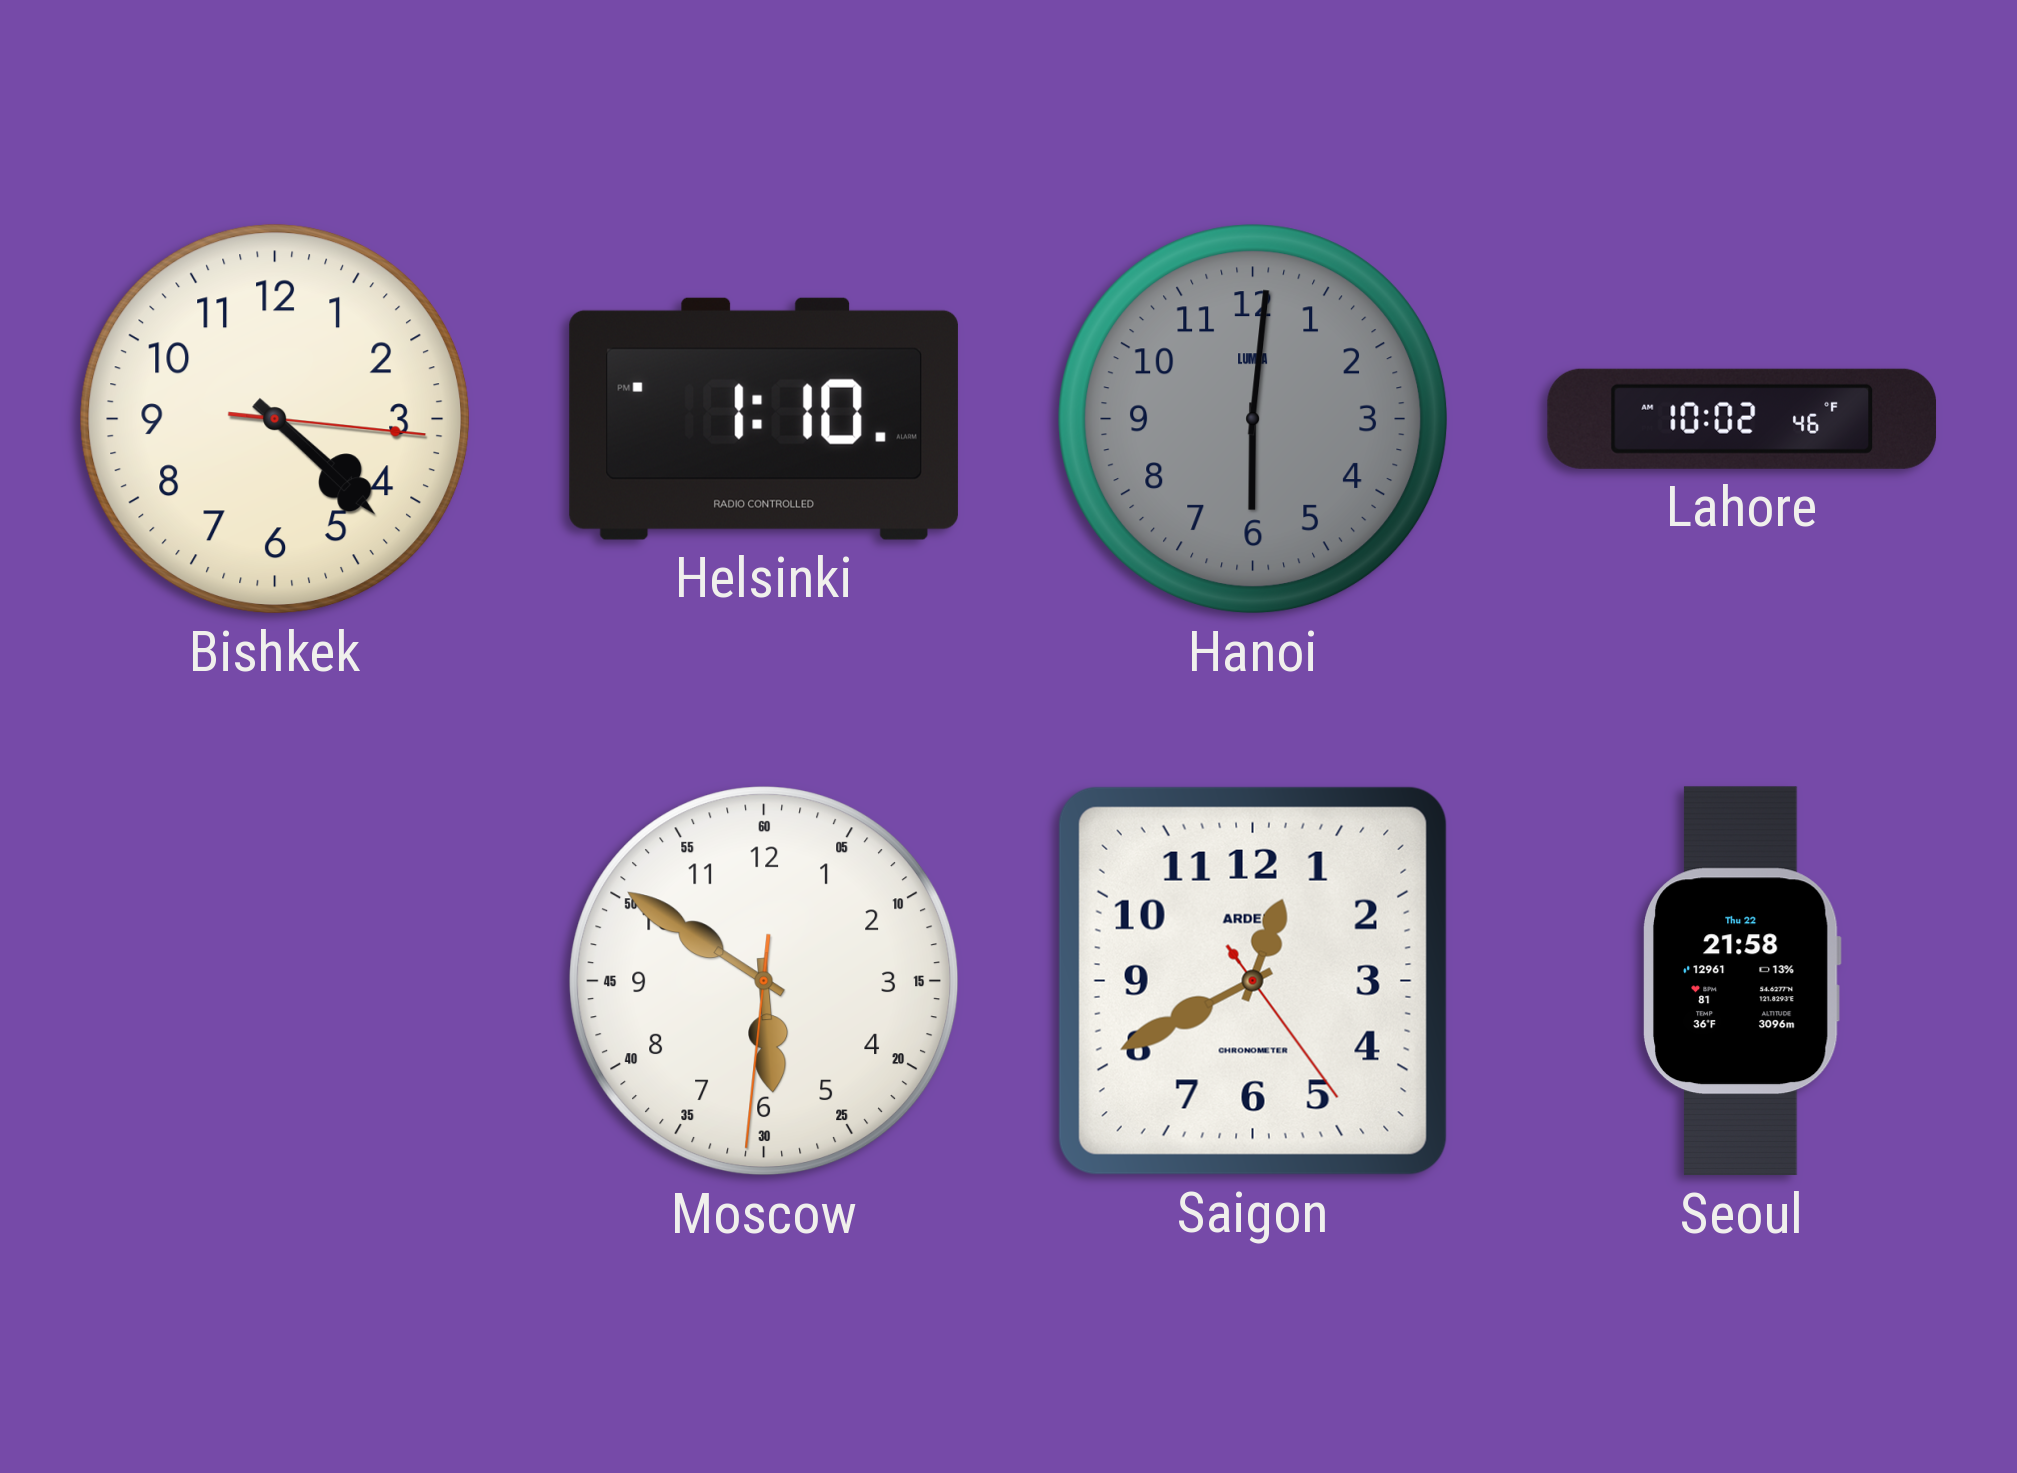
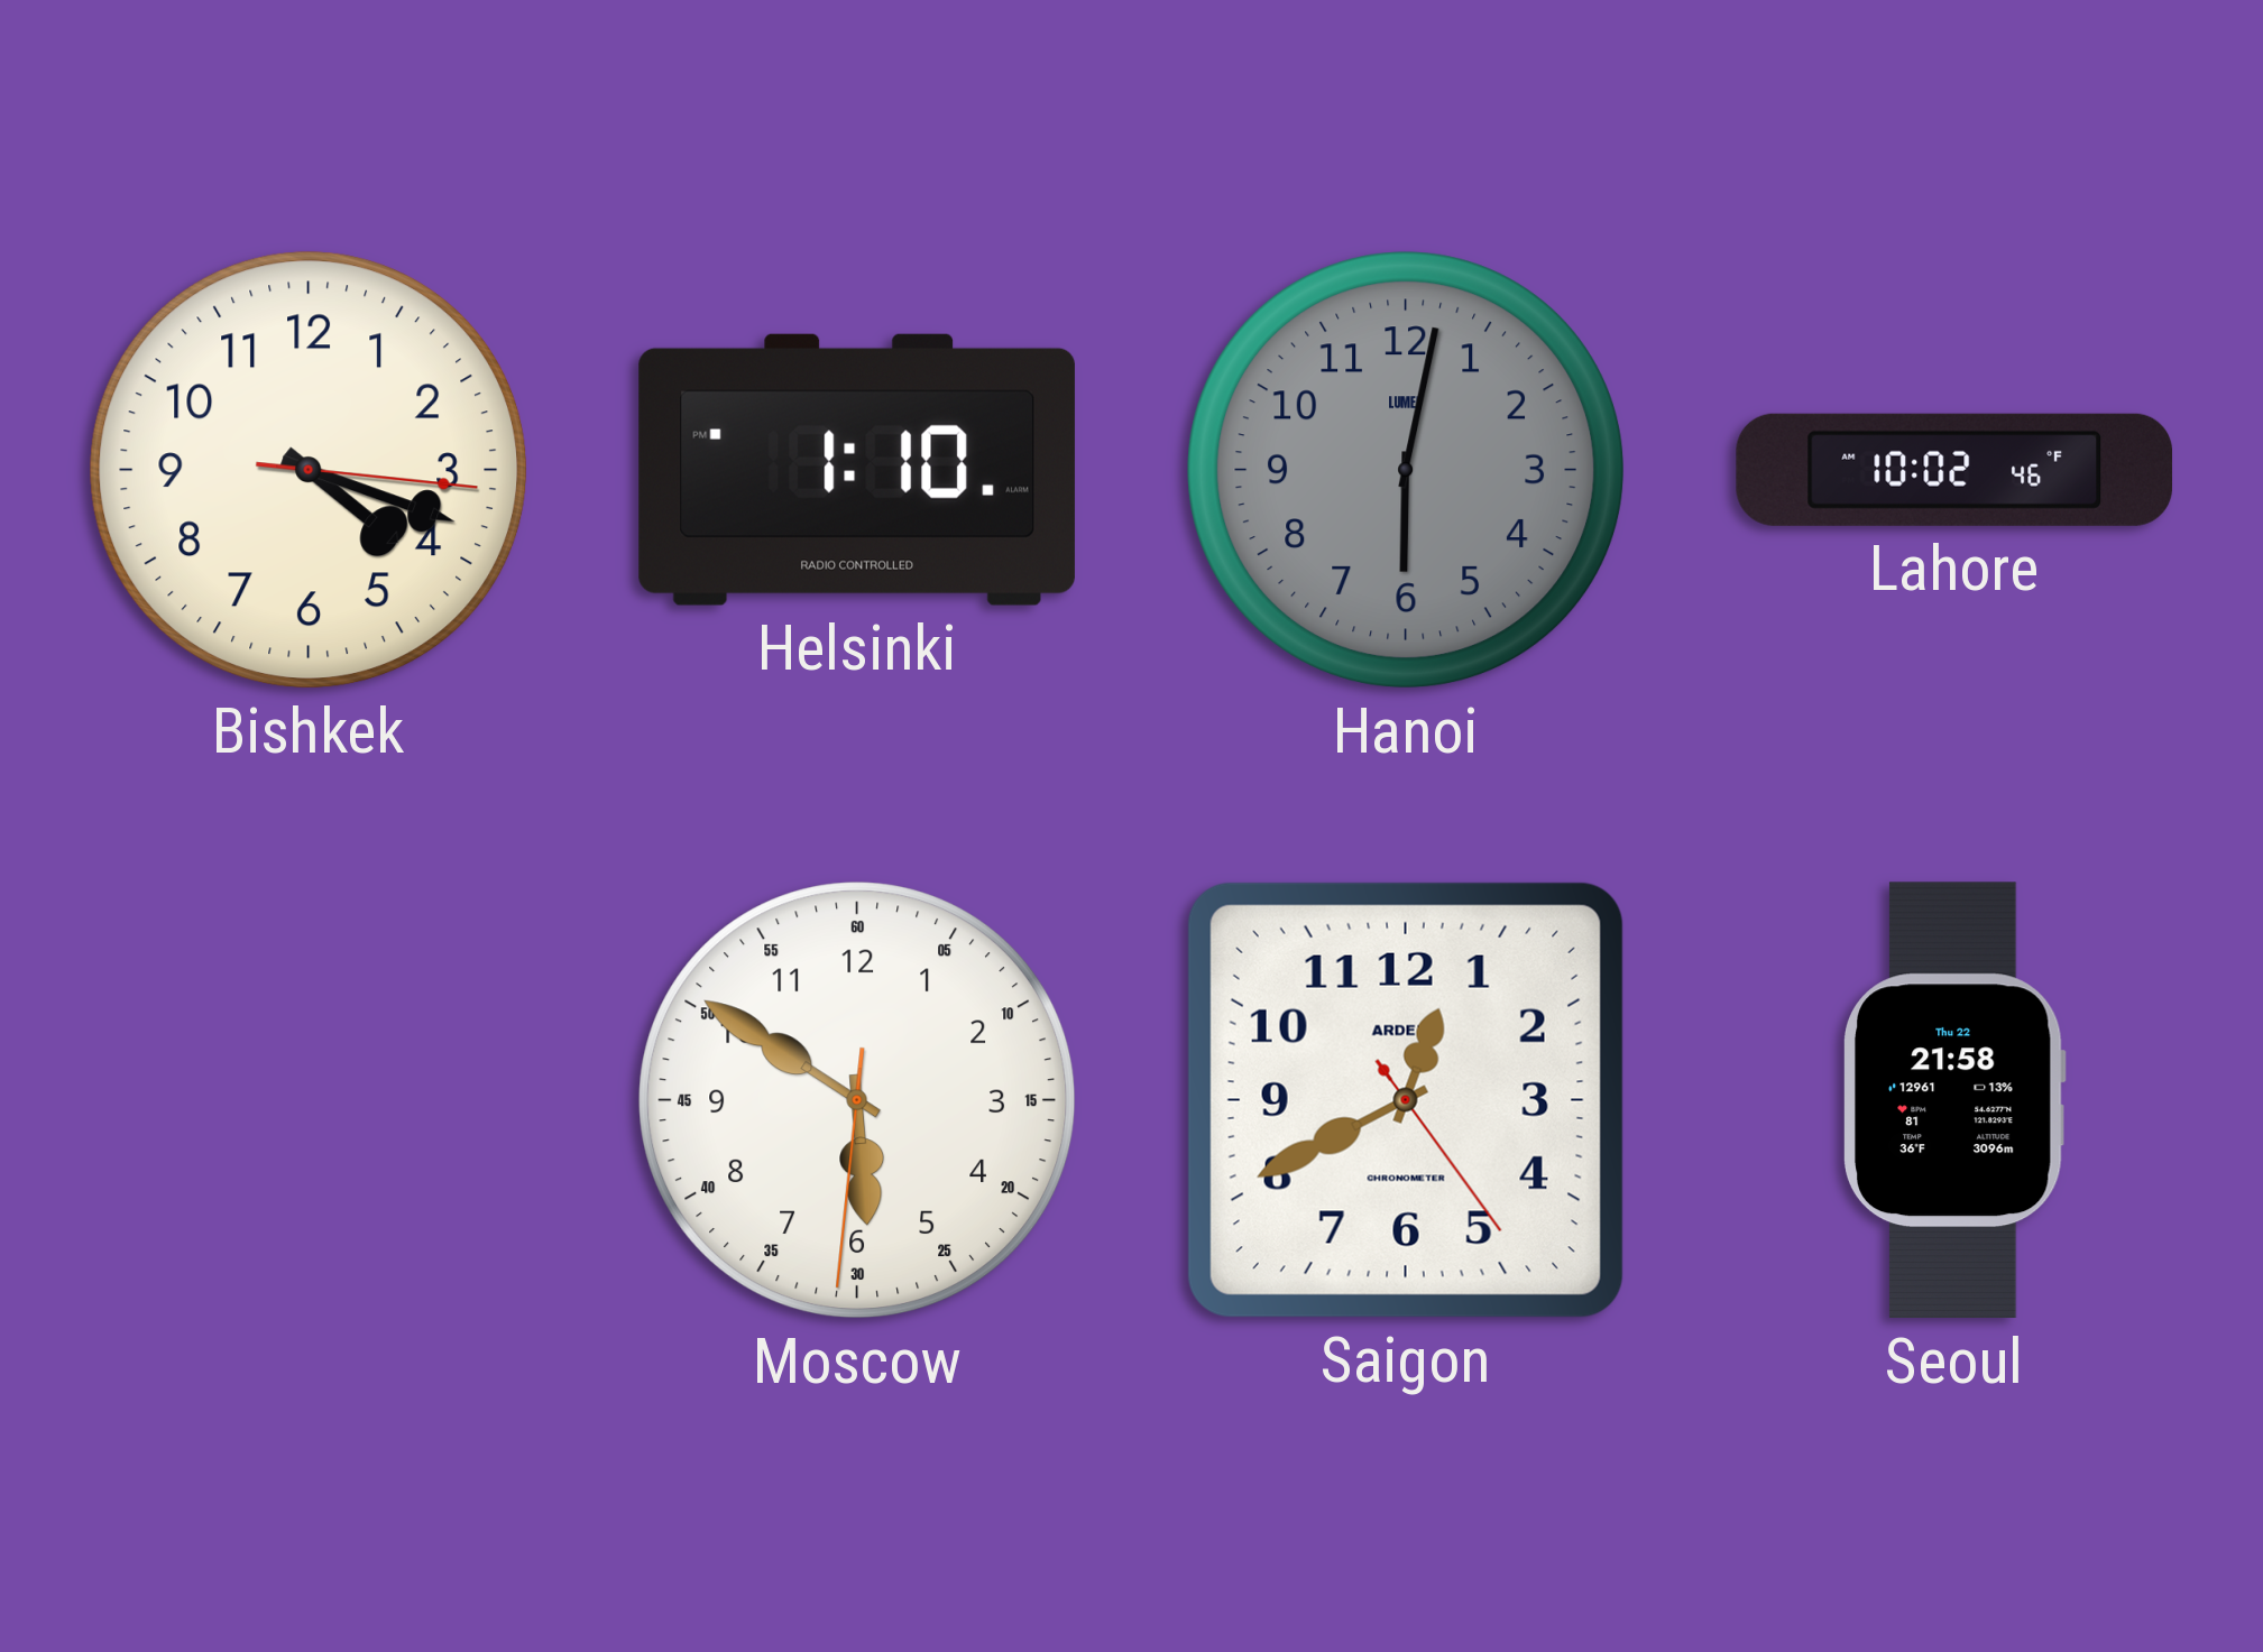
Bishkek: 4:22 -> 4:18 (309, 470)
Hanoi: 6:01 -> 6:02 (1406, 470)
